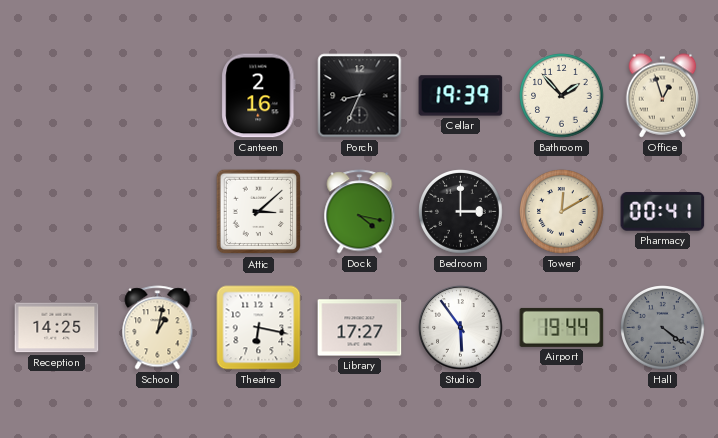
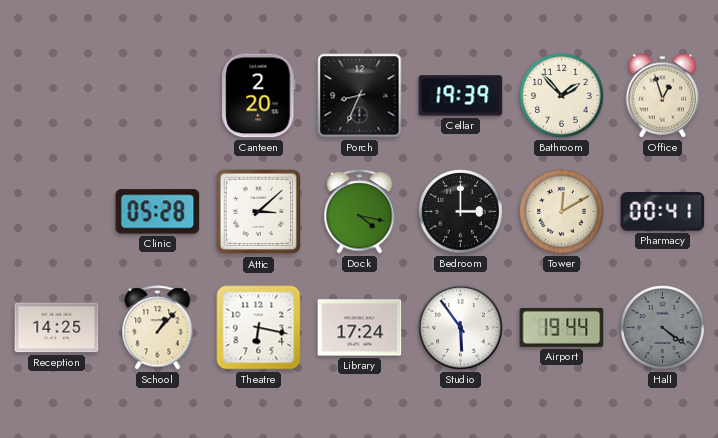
Canteen: 2:16 -> 2:20 (259, 96)
Clinic: none -> 05:28 (158, 212)
School: 1:02 -> 1:07 (158, 328)
Library: 17:27 -> 17:24 (360, 328)
